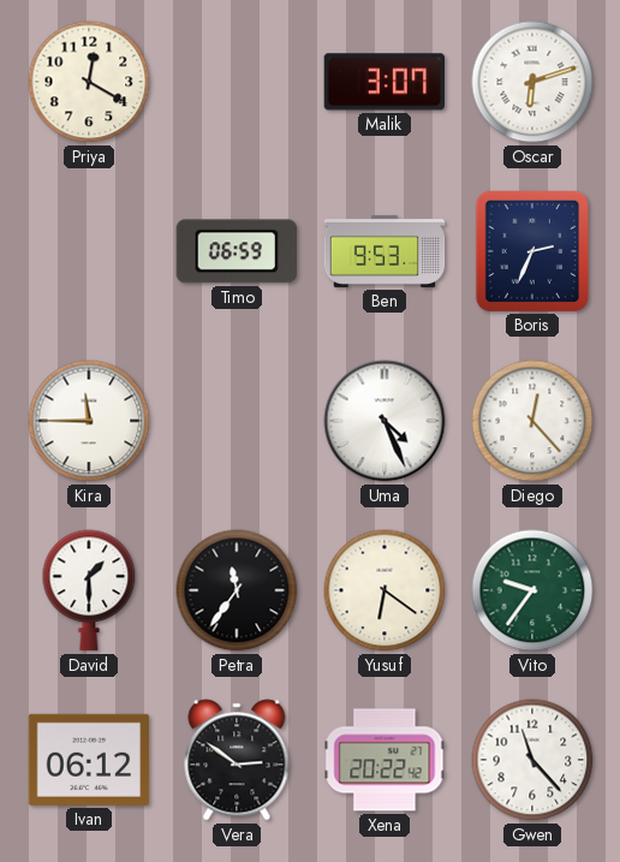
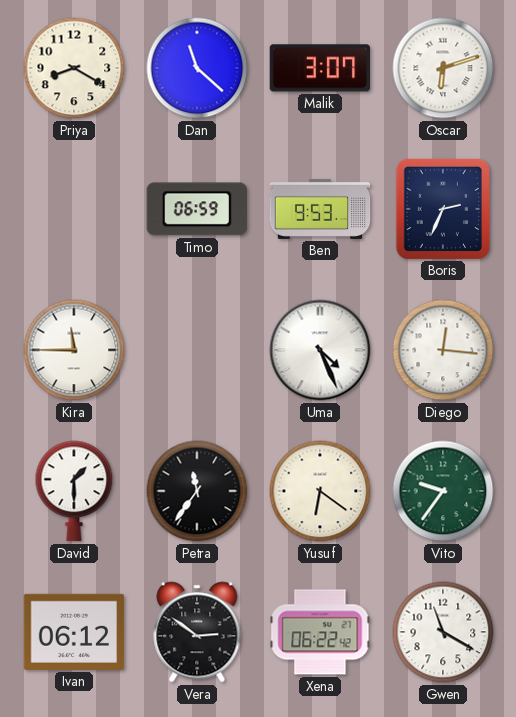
Priya: 12:20 -> 8:20 (74, 68)
Dan: none -> 11:22 (197, 68)
Diego: 12:23 -> 12:16 (443, 350)
Xena: 20:22 -> 06:22 (320, 632)
Gwen: 11:23 -> 11:20 (443, 632)
